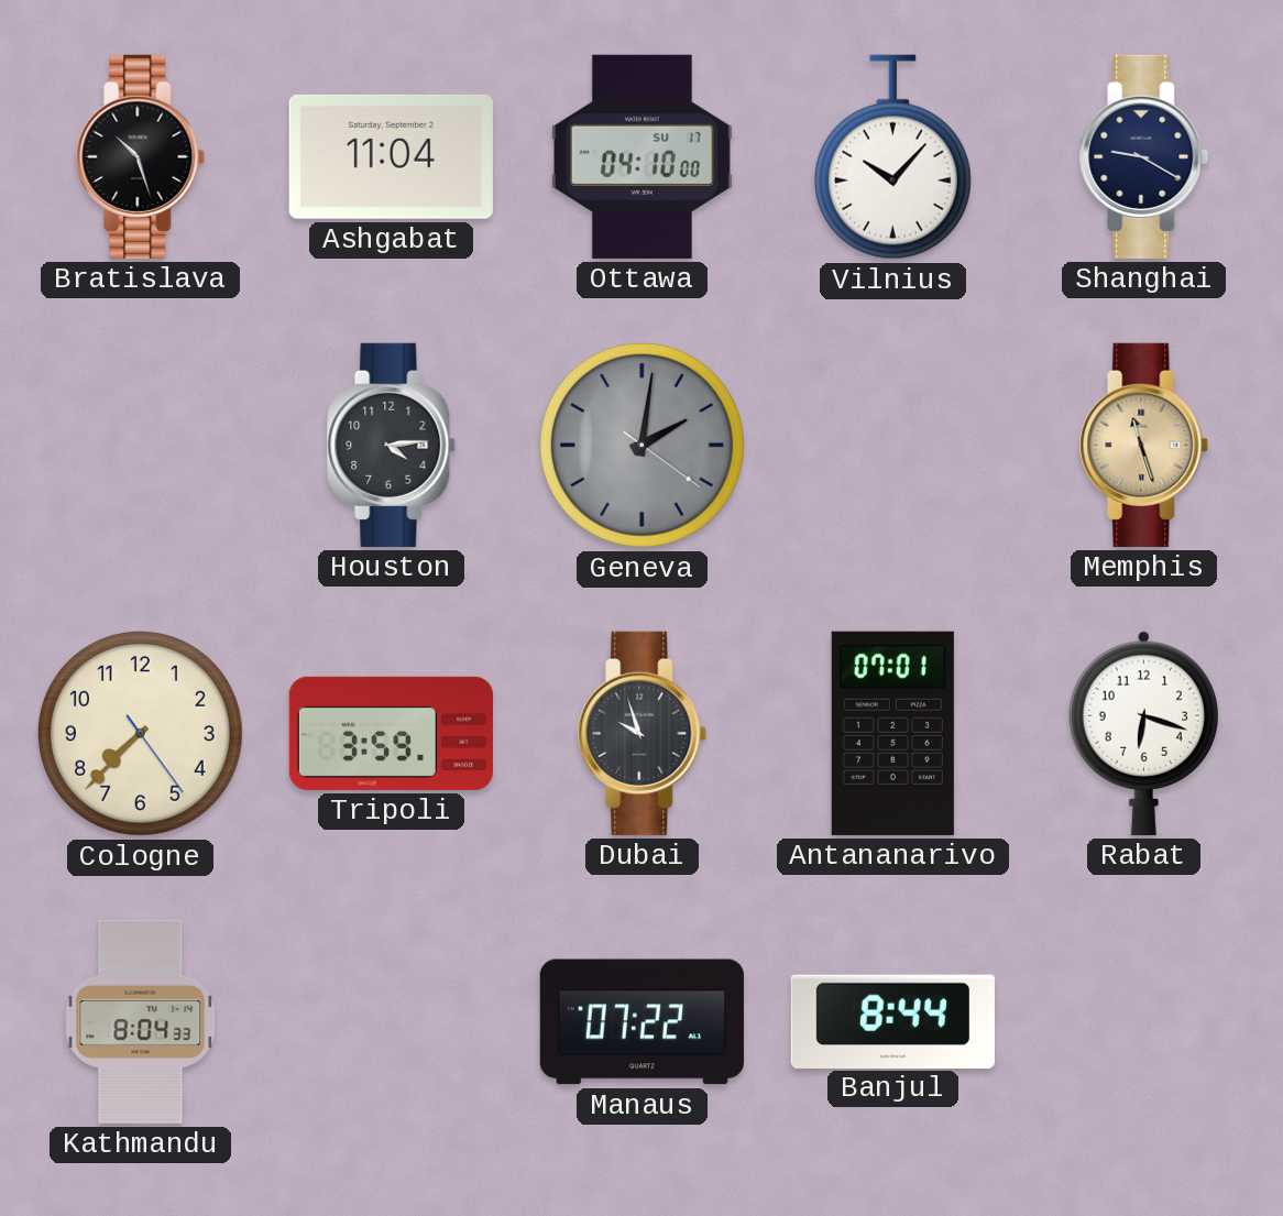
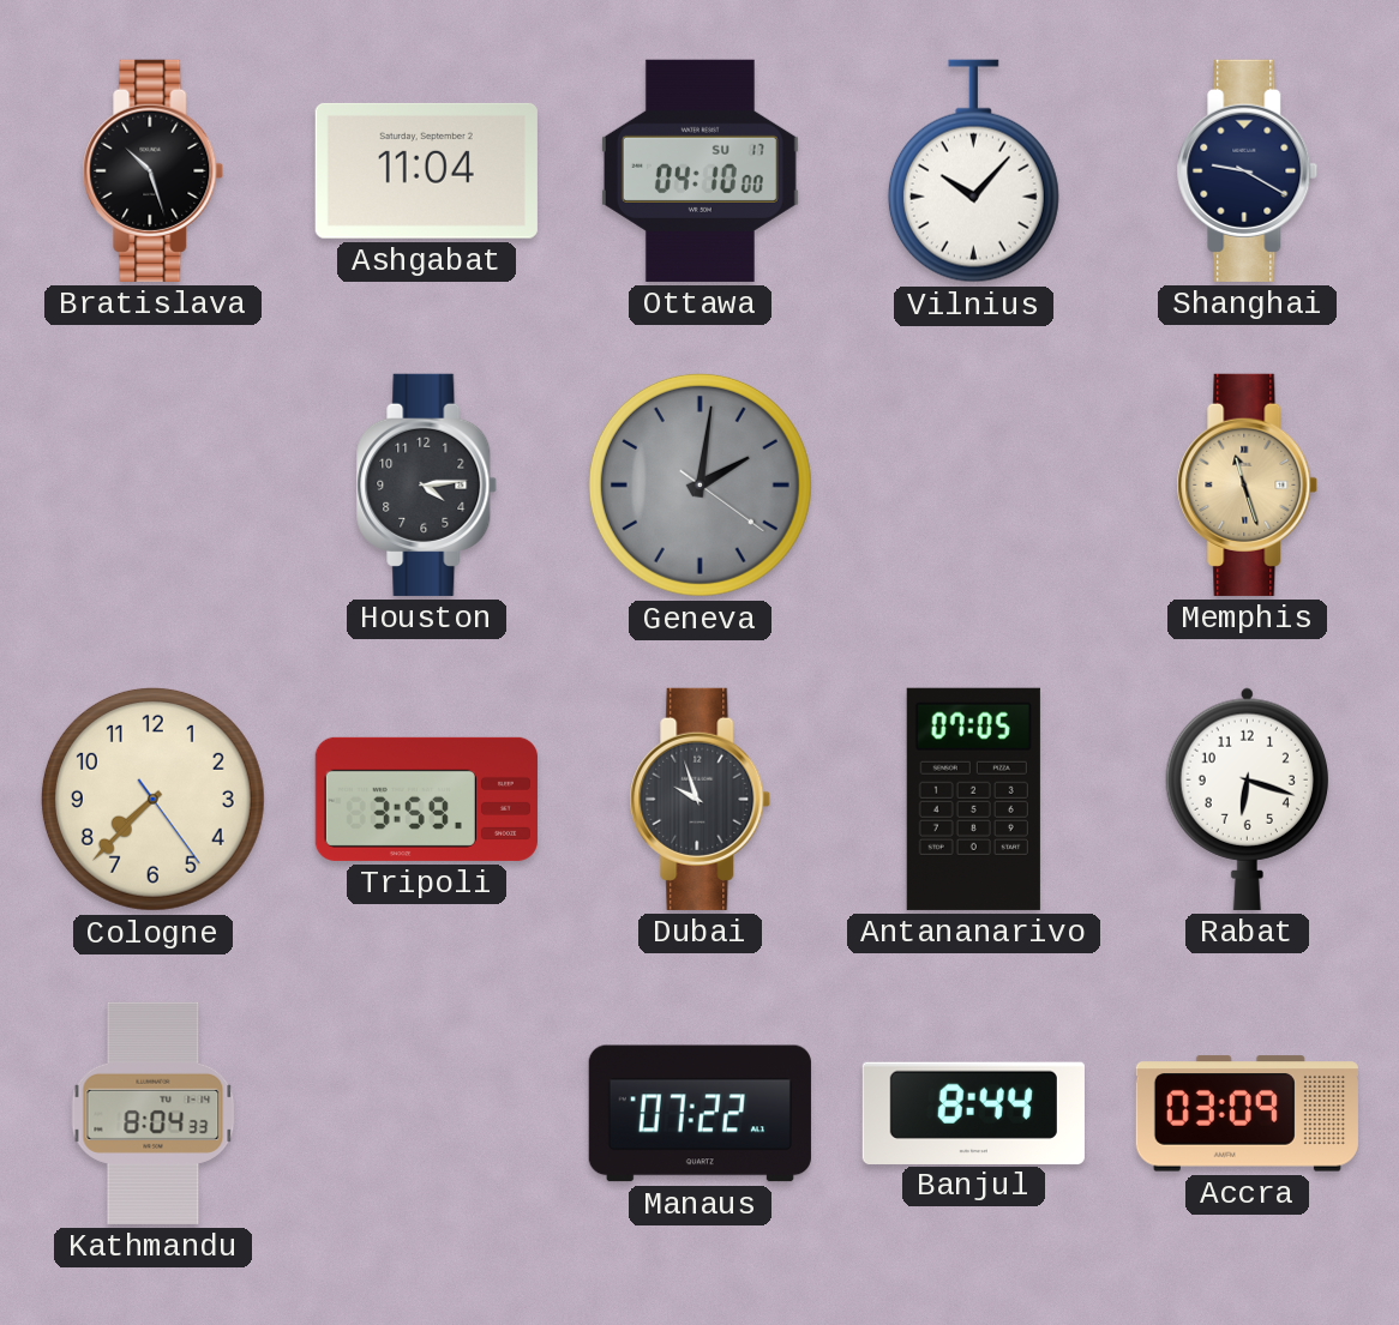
Antananarivo: 07:01 -> 07:05 (973, 799)
Accra: none -> 03:09 (1247, 1114)
